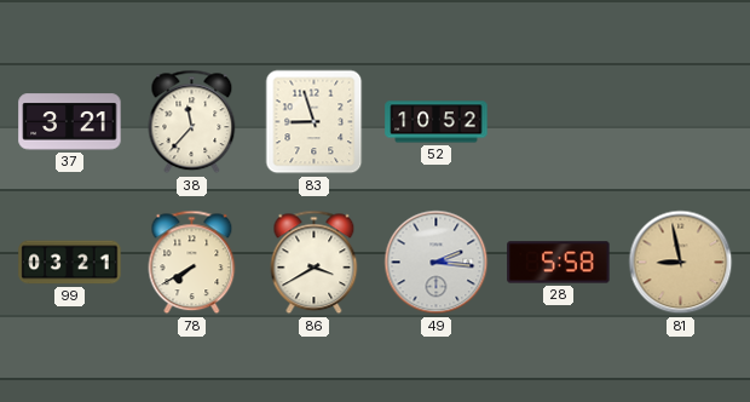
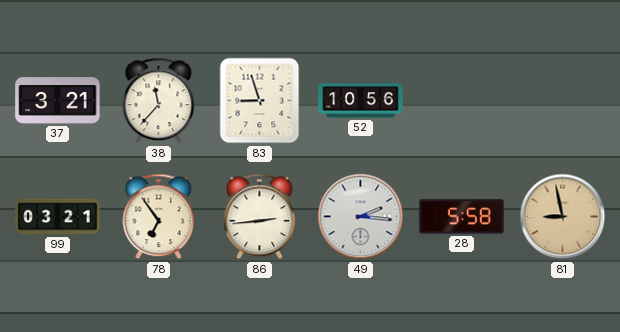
52: 10:52 -> 10:56 (361, 101)
78: 7:40 -> 6:54 (159, 217)
86: 3:40 -> 2:44 (260, 217)
